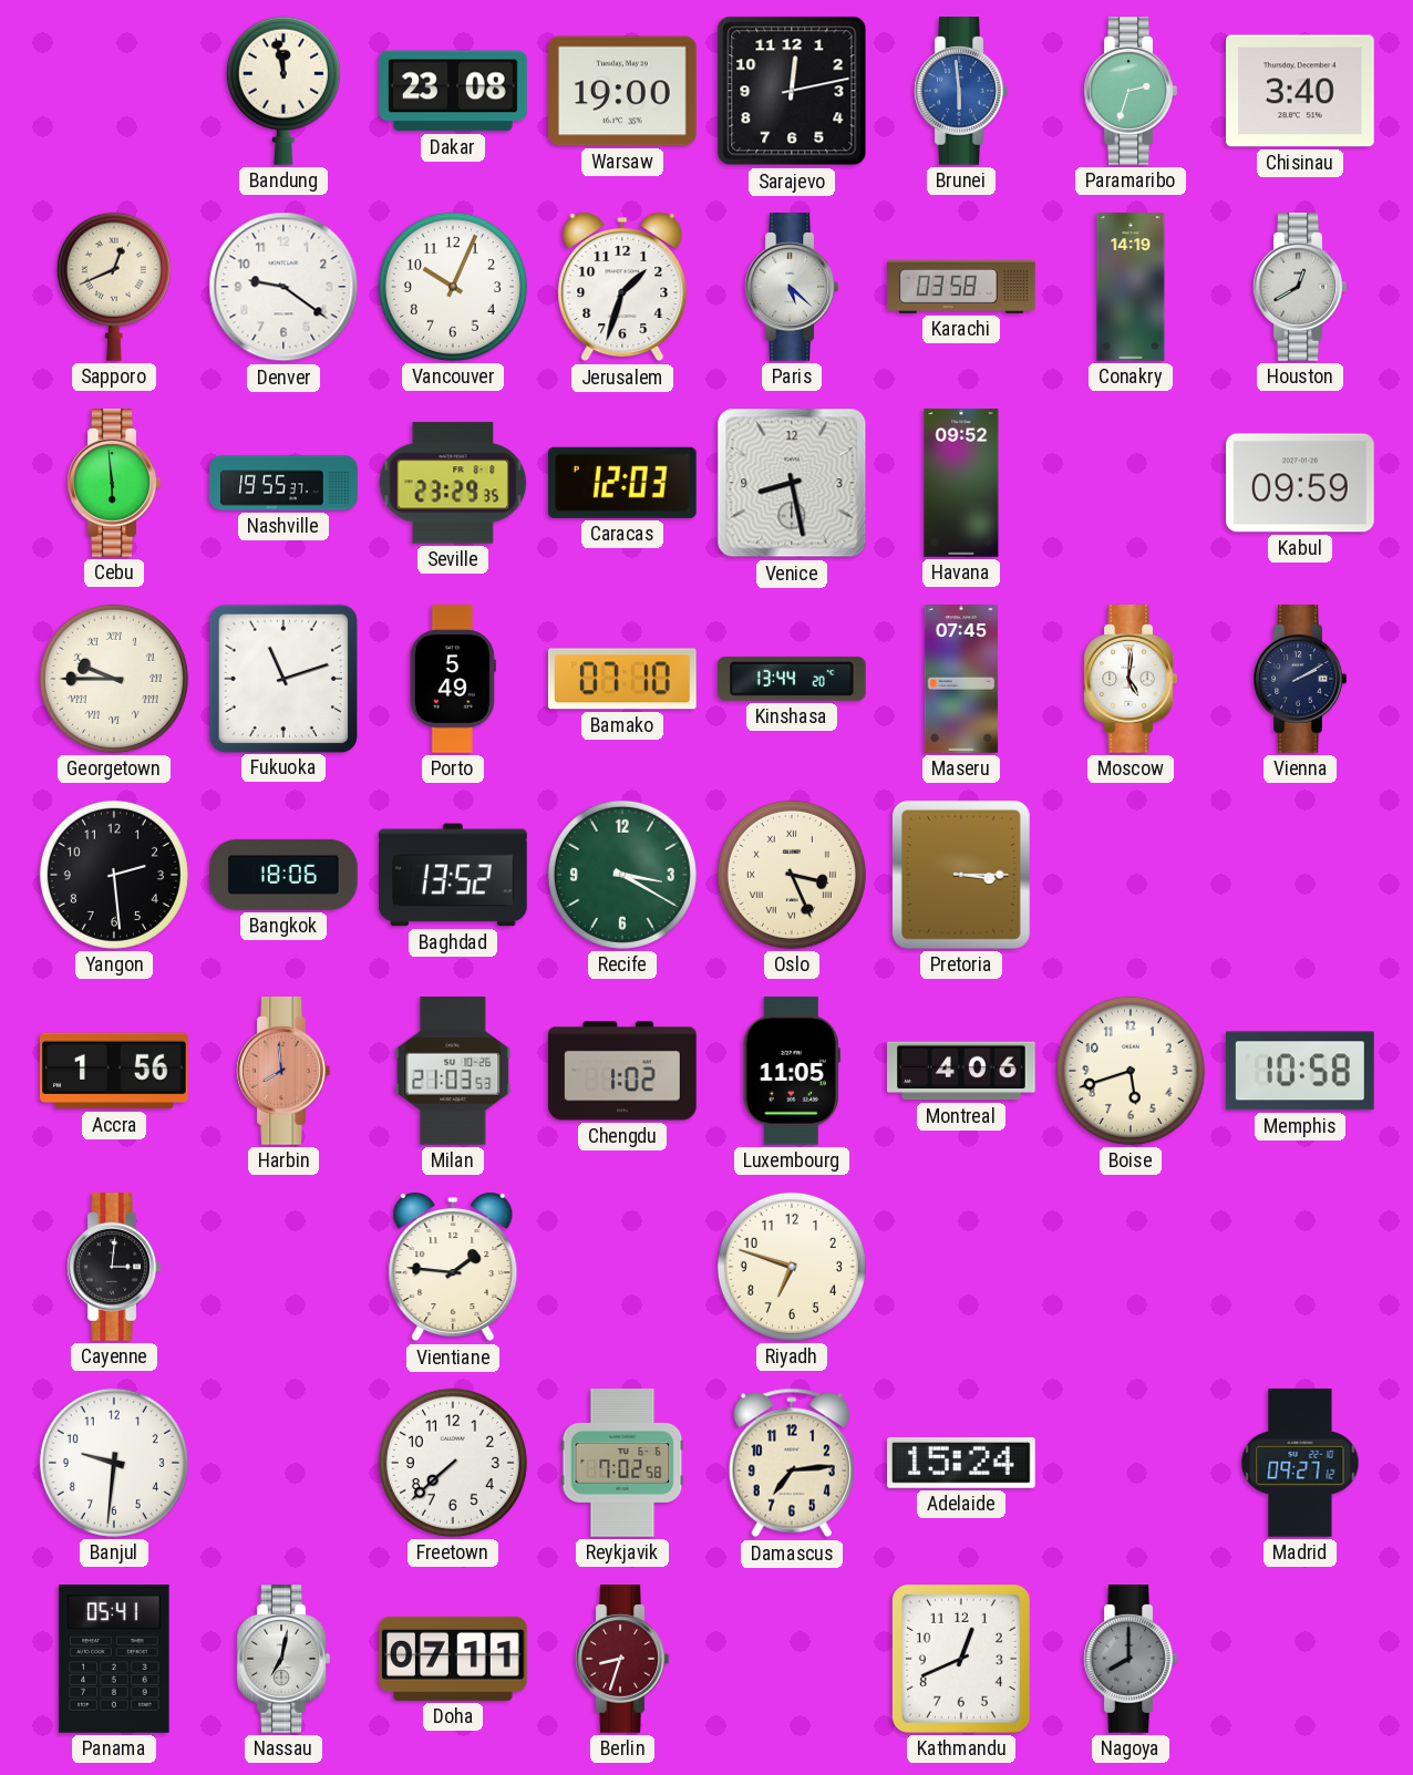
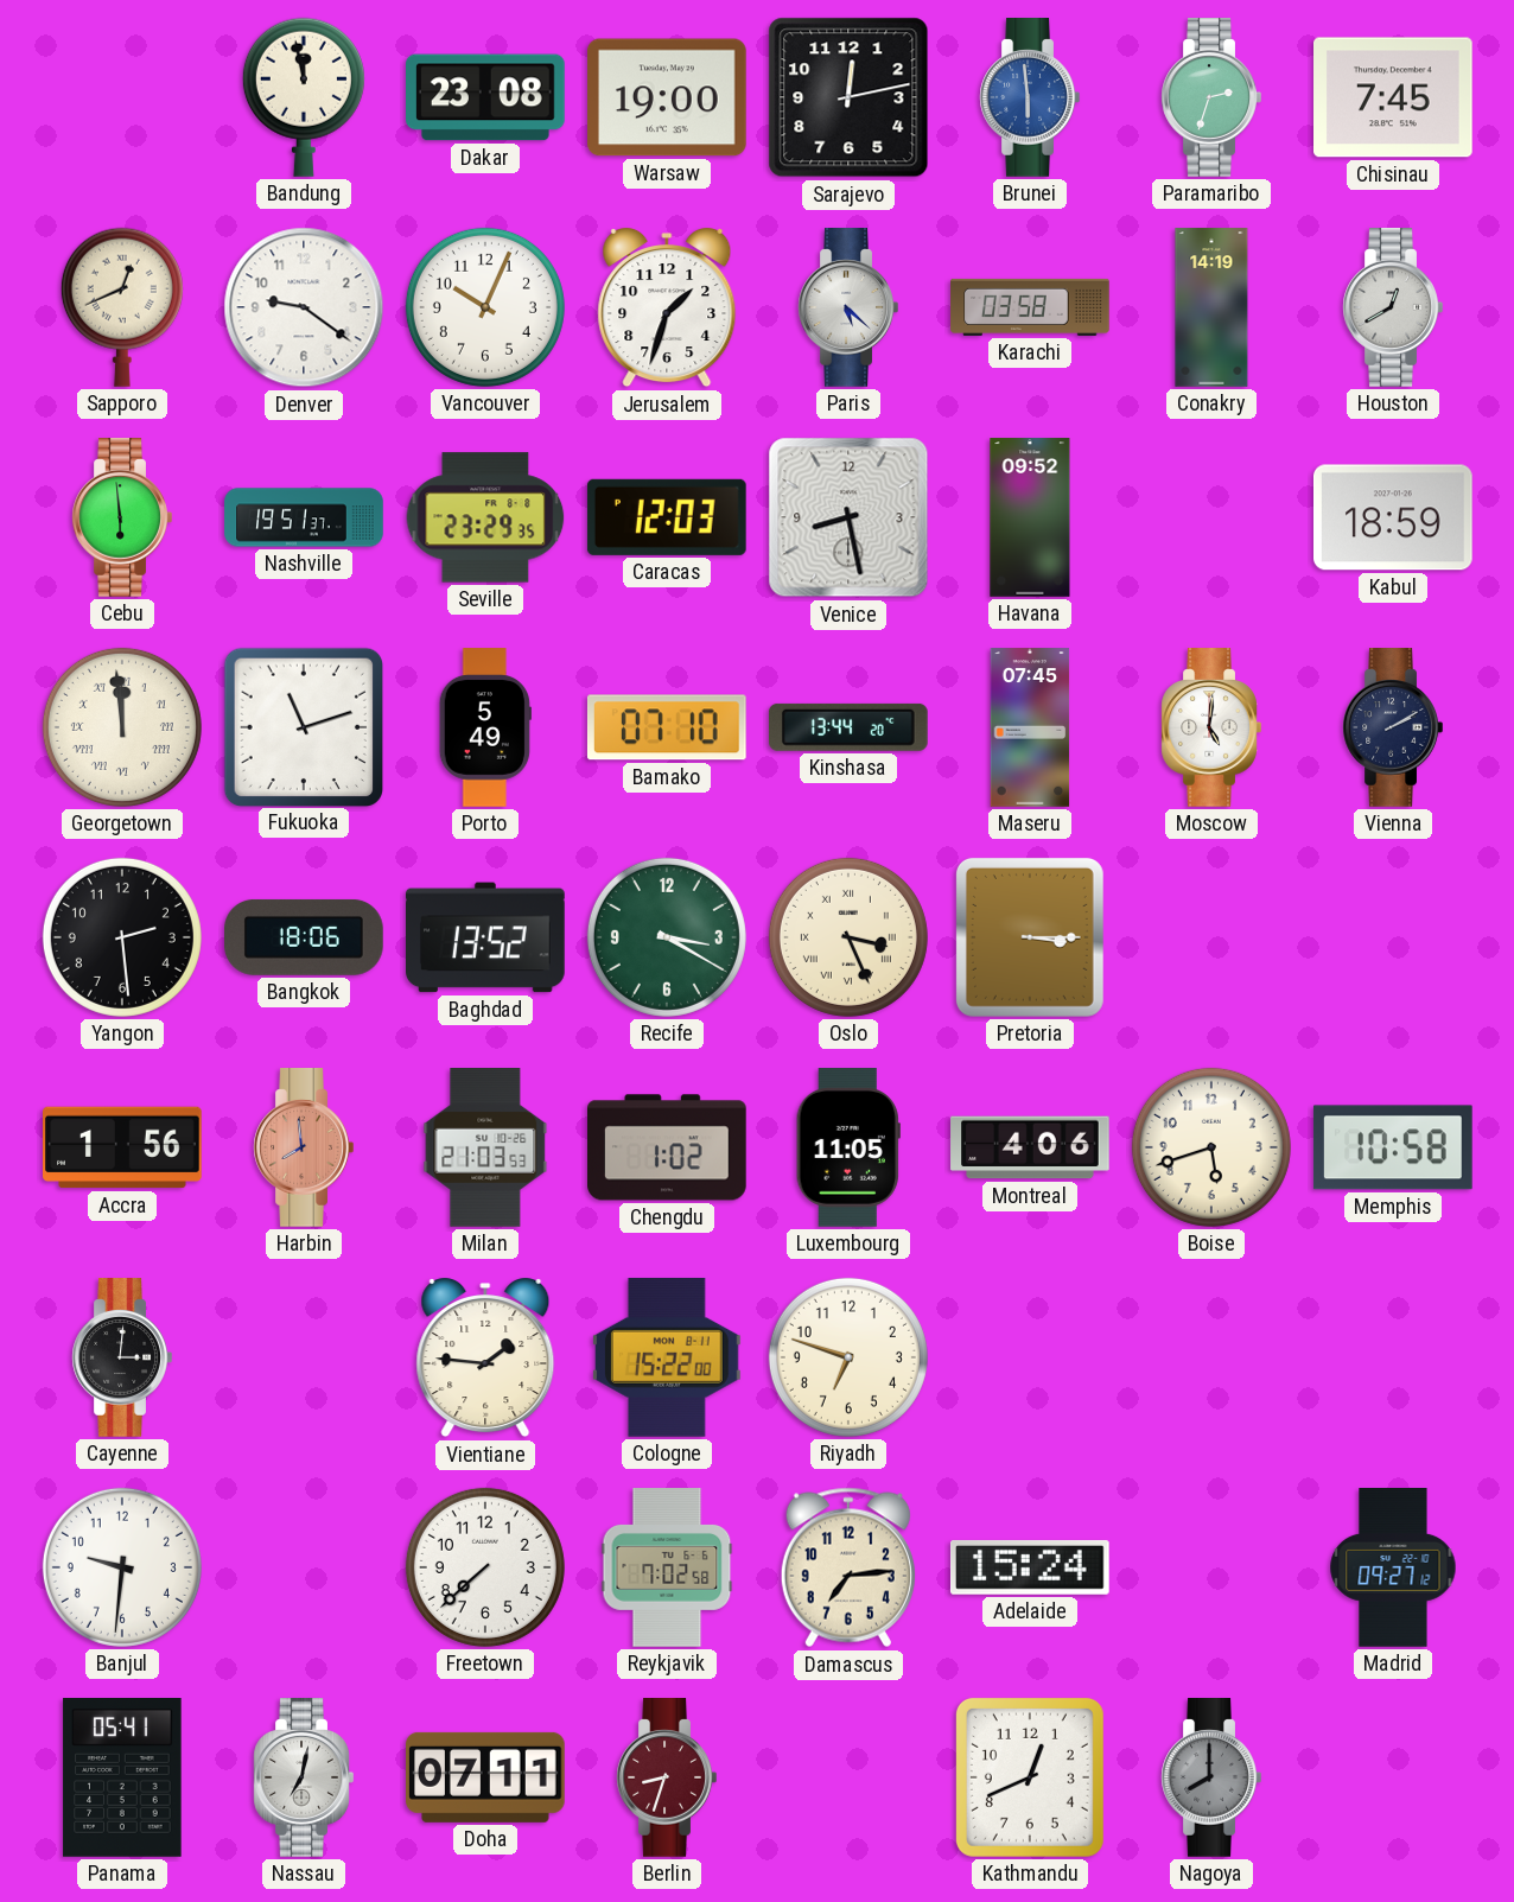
Chisinau: 3:40 -> 7:45 (1394, 97)
Nashville: 19:55 -> 19:51 (304, 517)
Kabul: 09:59 -> 18:59 (1394, 517)
Georgetown: 9:45 -> 11:59 (122, 727)
Cologne: none -> 15:22 (667, 1357)
